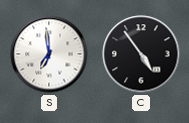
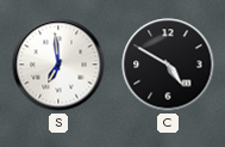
C: 4:54 -> 4:50 (168, 65)
